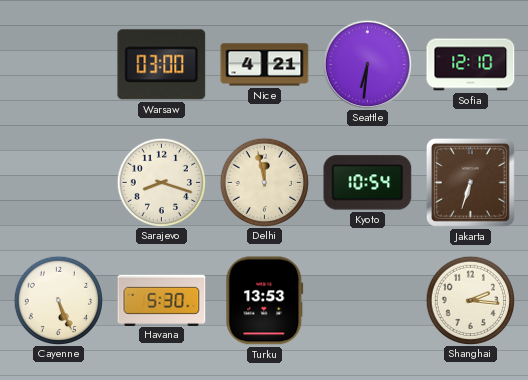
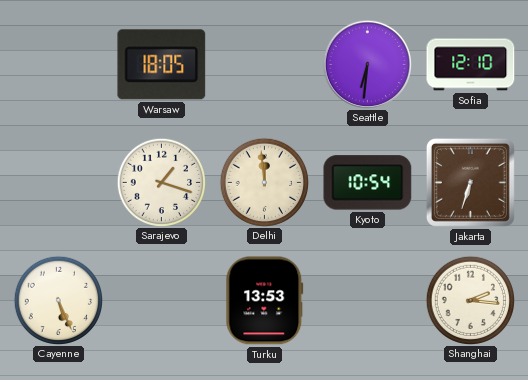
Warsaw: 03:00 -> 18:05 (162, 65)
Nice: 4:21 -> none (265, 65)
Sarajevo: 8:18 -> 1:18 (161, 182)
Delhi: 11:58 -> 11:59 (264, 182)
Havana: 5:30 -> none (162, 300)
